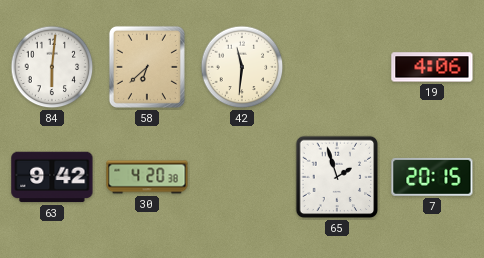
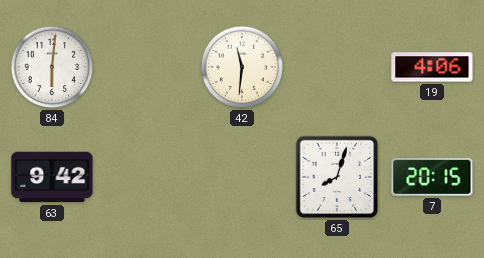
58: 6:38 -> none (147, 67)
30: 4:20 -> none (147, 177)
65: 1:57 -> 8:03 (337, 177)
